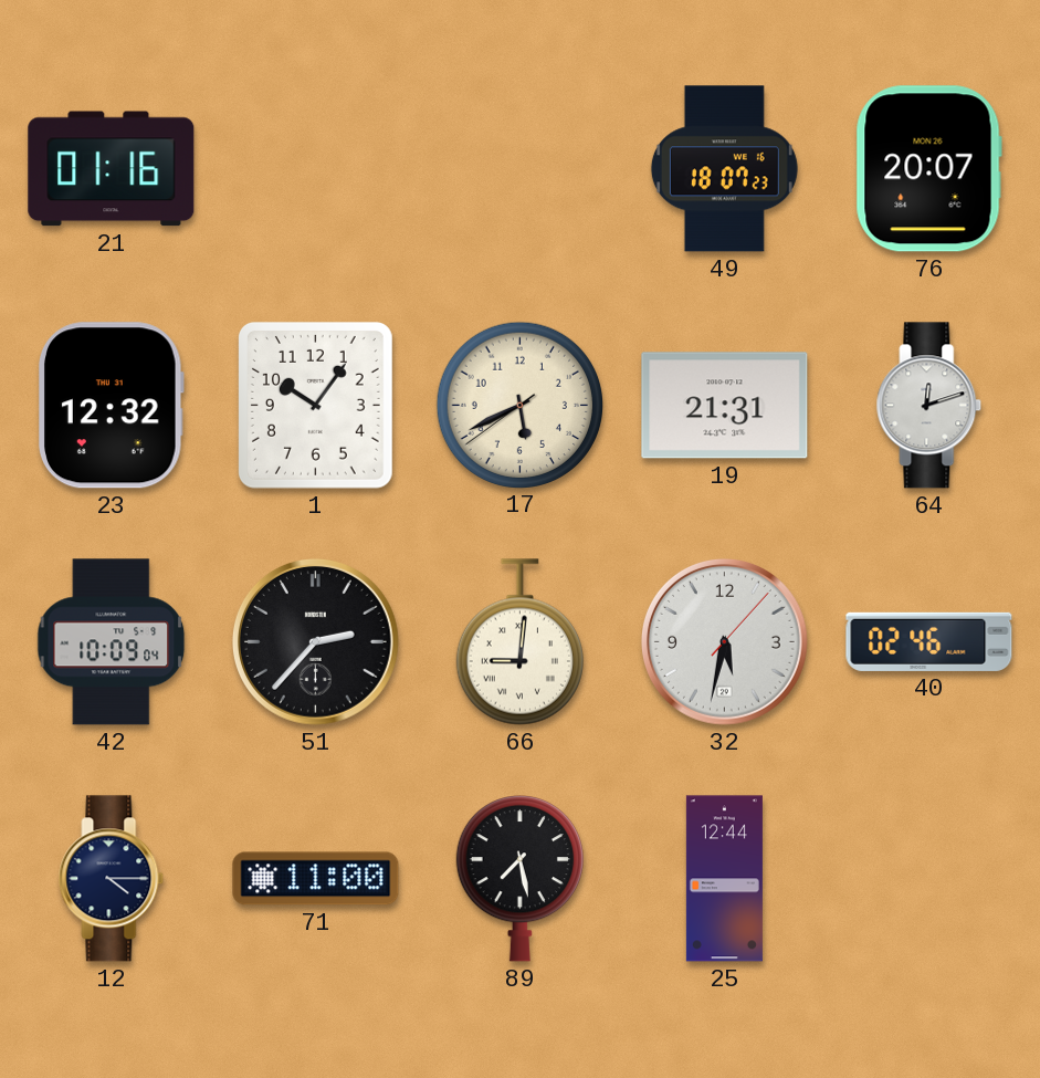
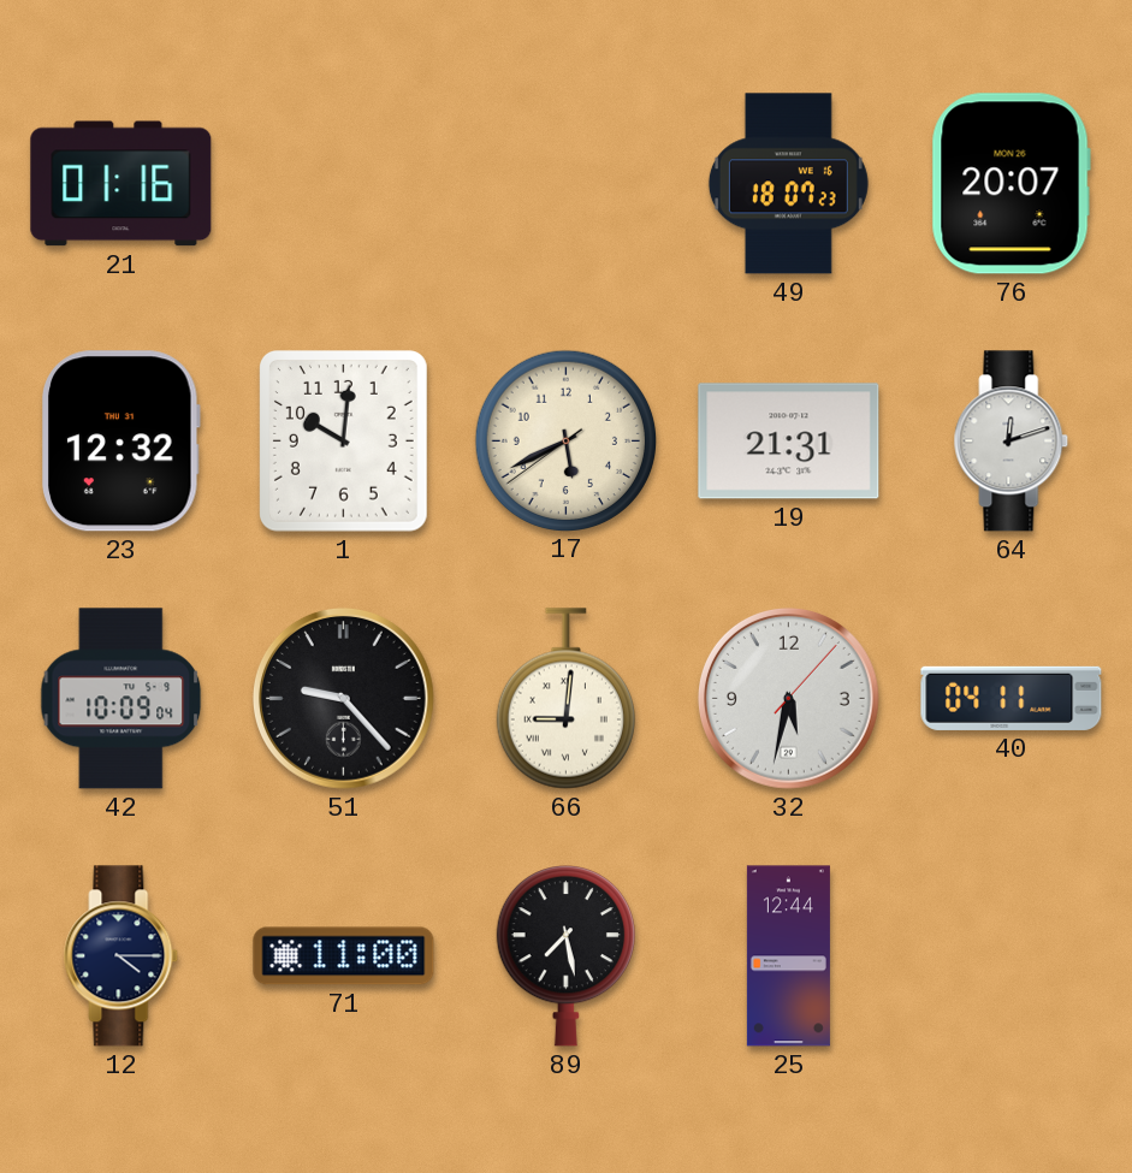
1: 10:06 -> 10:01 (343, 440)
51: 2:37 -> 9:23 (343, 698)
40: 02:46 -> 04:11 (1012, 698)
